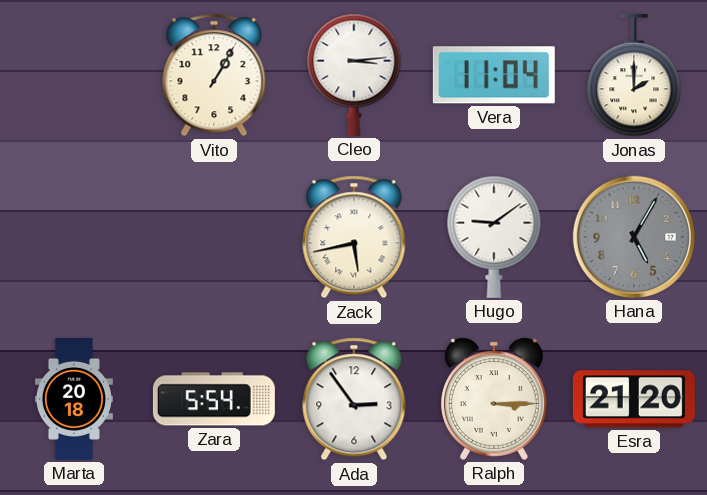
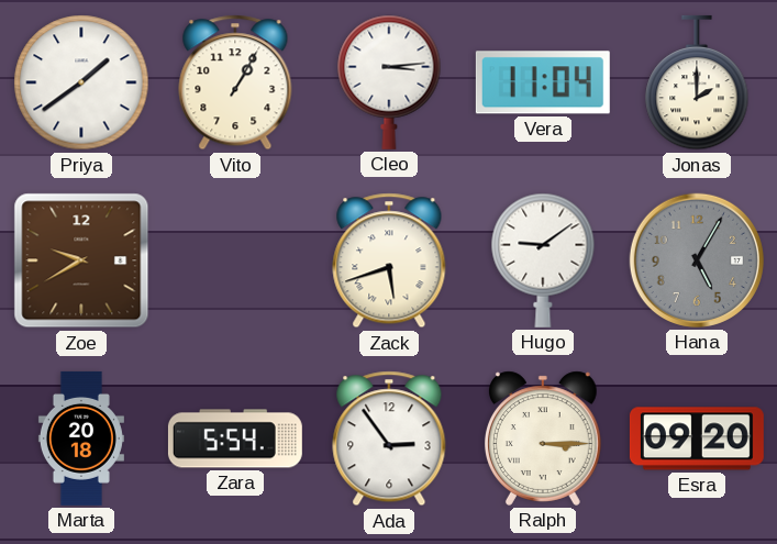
Priya: none -> 1:39 (81, 82)
Zoe: none -> 9:40 (81, 260)
Zack: 5:43 -> 5:42 (389, 260)
Esra: 21:20 -> 09:20 (697, 438)
